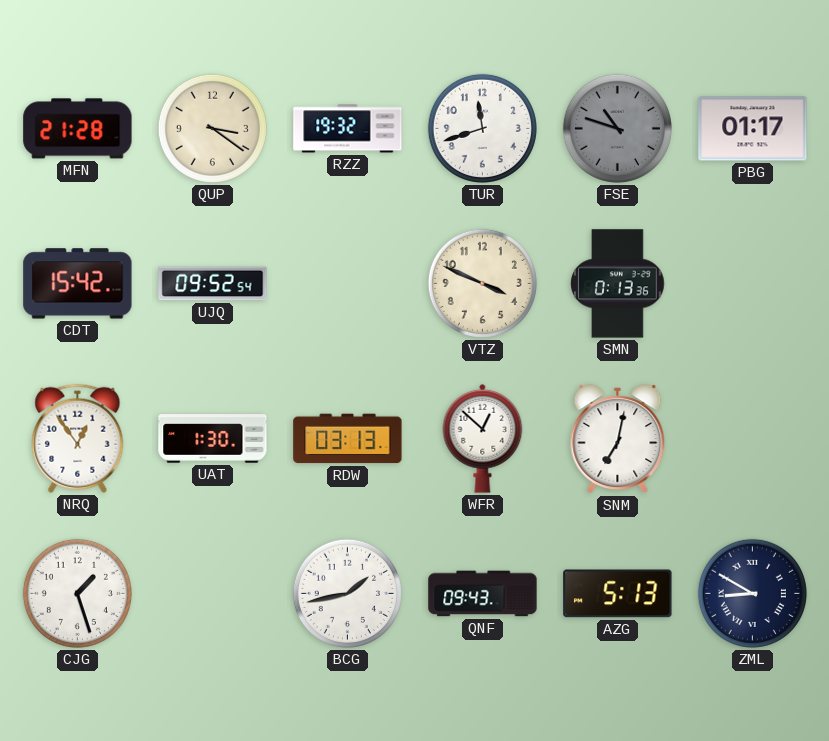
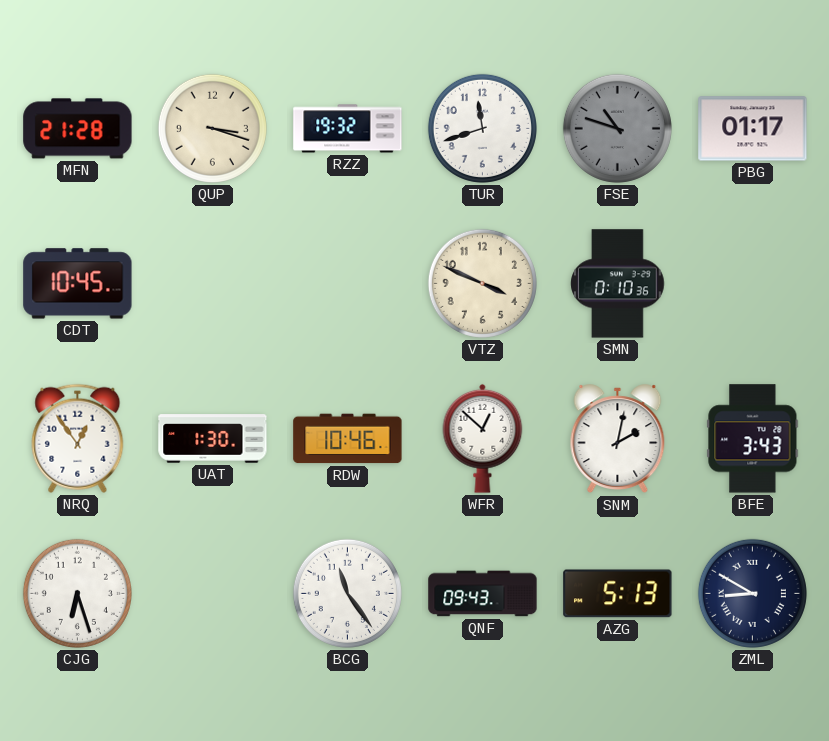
QUP: 3:21 -> 3:18 (212, 128)
CDT: 15:42 -> 10:45 (78, 284)
UJQ: 09:52 -> none (213, 284)
SMN: 0:13 -> 0:10 (618, 284)
RDW: 03:13 -> 10:46 (348, 439)
SNM: 7:02 -> 2:02 (618, 439)
BFE: none -> 3:43 (753, 439)
CJG: 1:27 -> 6:27 (77, 593)
BCG: 1:43 -> 11:24 (347, 593)
